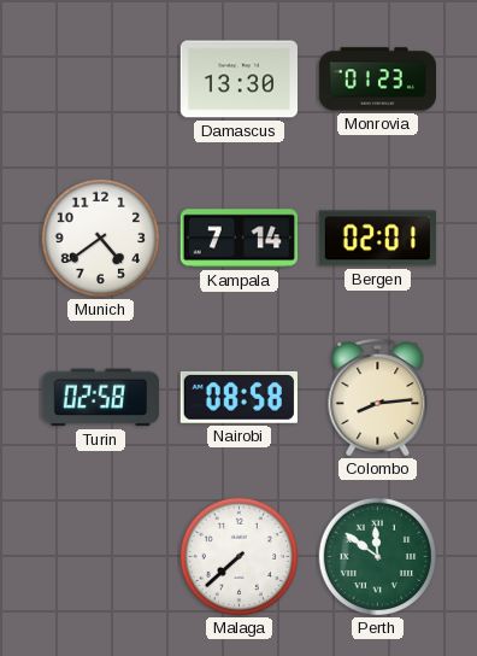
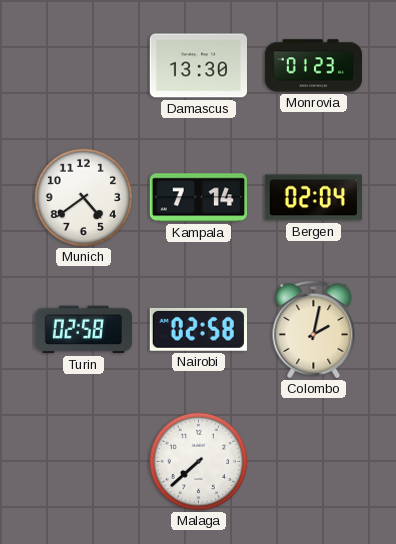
Bergen: 02:01 -> 02:04 (313, 198)
Nairobi: 08:58 -> 02:58 (198, 329)
Colombo: 8:14 -> 2:02 (314, 330)
Perth: 11:51 -> none (378, 557)
